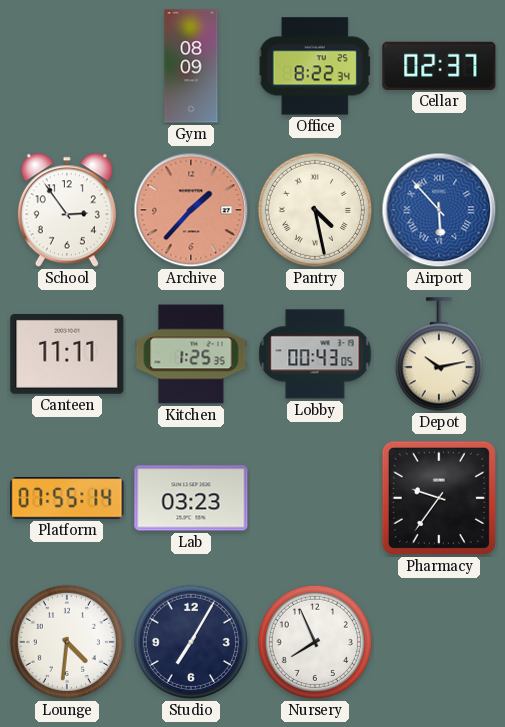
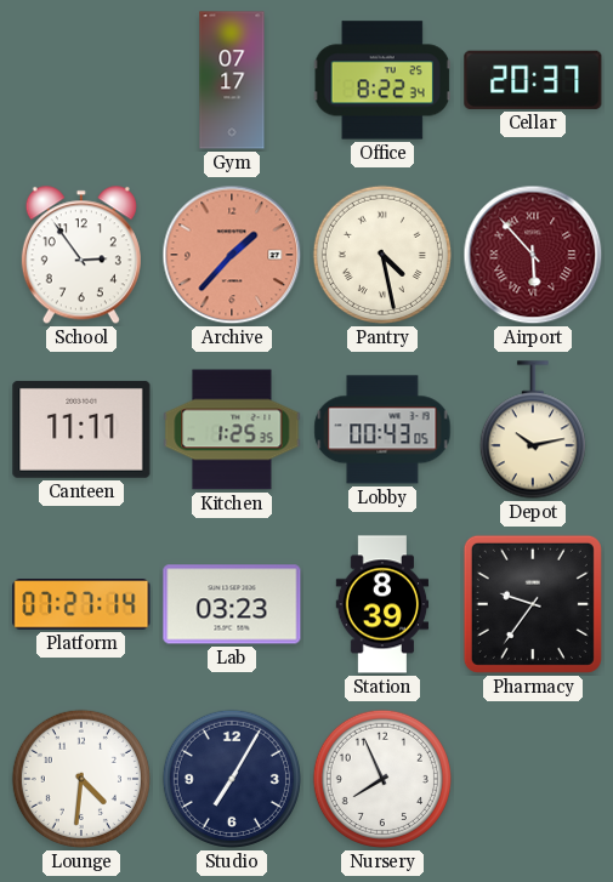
Gym: 08:09 -> 07:17 (232, 80)
Cellar: 02:37 -> 20:37 (533, 80)
Airport dial: blue -> burgundy (533, 255)
Platform: 07:55 -> 07:27 (81, 604)
Station: none -> 8:39 (382, 604)
